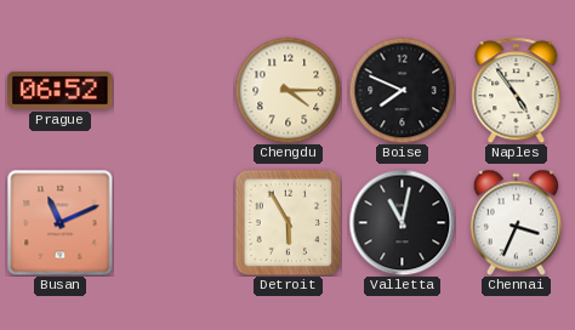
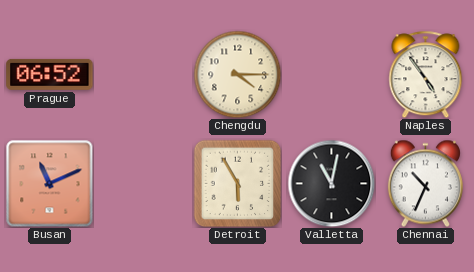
Boise: 7:49 -> none (402, 90)
Chennai: 3:34 -> 10:34 (425, 183)
